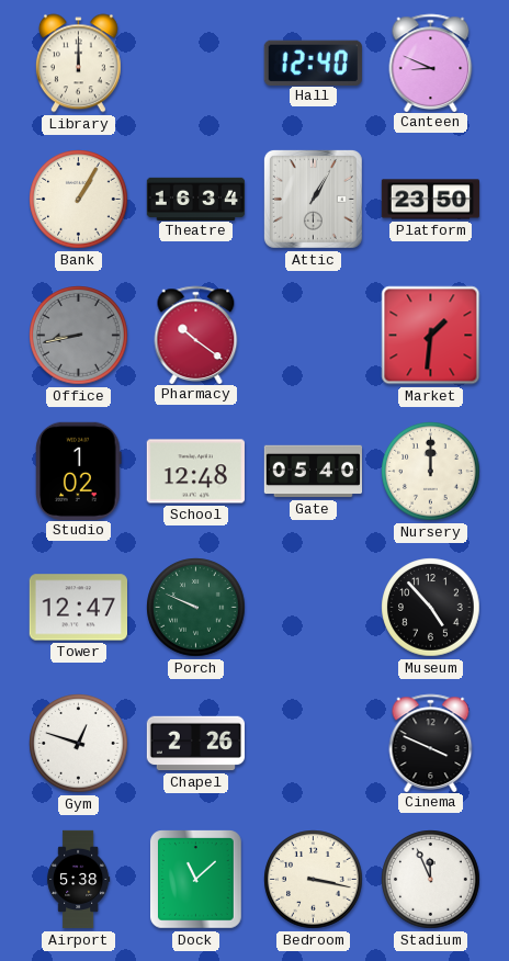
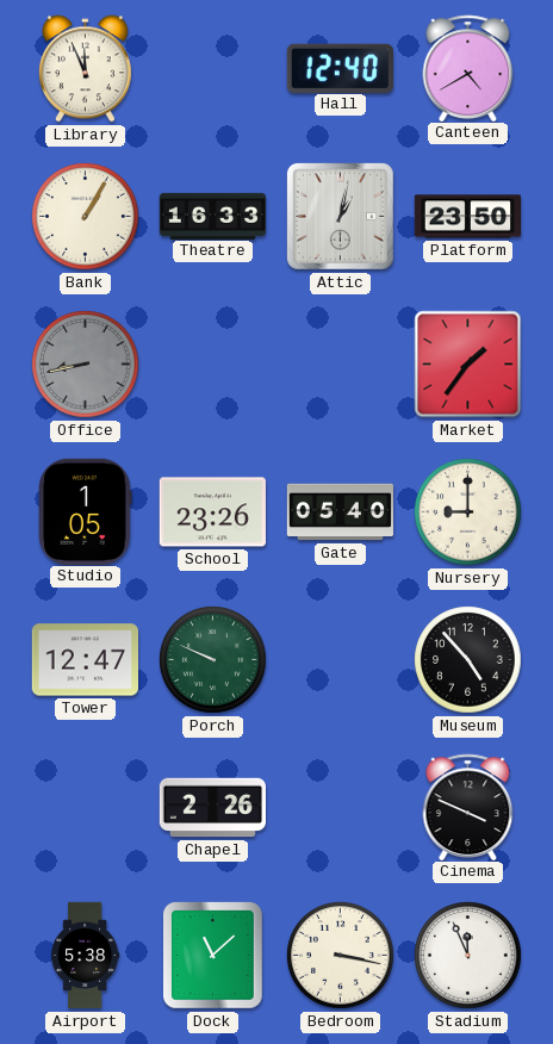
Library: 12:00 -> 11:56 (85, 69)
Canteen: 8:49 -> 4:40 (468, 68)
Theatre: 16:34 -> 16:33 (213, 216)
Attic: 1:05 -> 1:02 (340, 216)
Pharmacy: 10:21 -> none (196, 335)
Market: 1:31 -> 1:36 (468, 365)
Studio: 1:02 -> 1:05 (86, 511)
School: 12:48 -> 23:26 (212, 512)
Nursery: 12:00 -> 9:00 (468, 512)
Gym: 12:48 -> none (79, 744)
